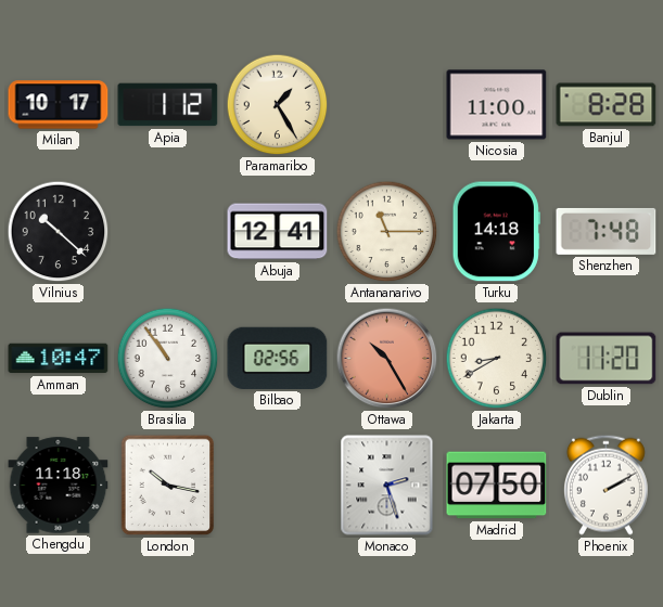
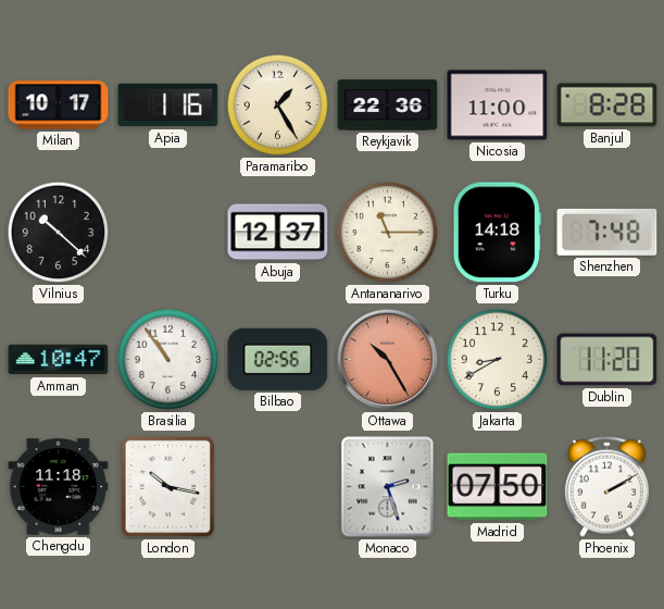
Apia: 1:12 -> 1:16 (168, 105)
Reykjavik: none -> 22:36 (388, 105)
Abuja: 12:41 -> 12:37 (278, 233)
